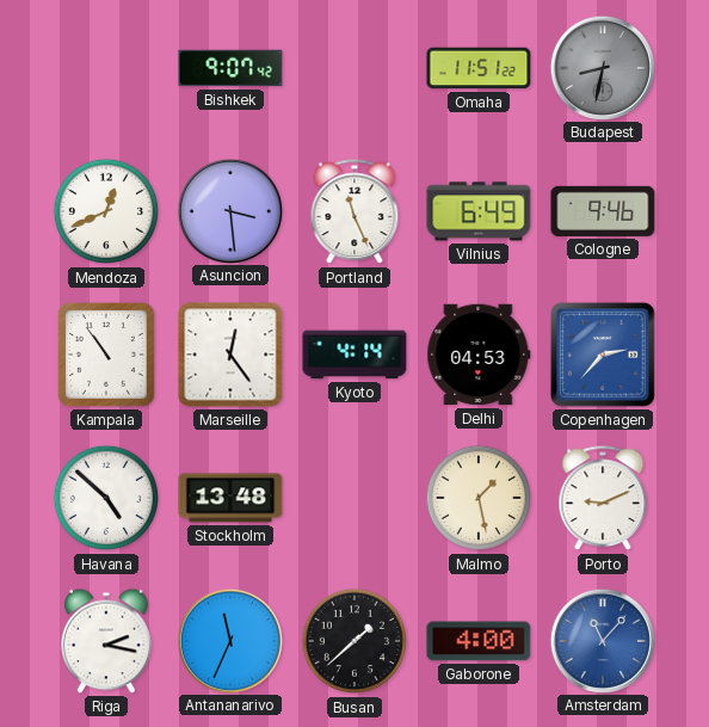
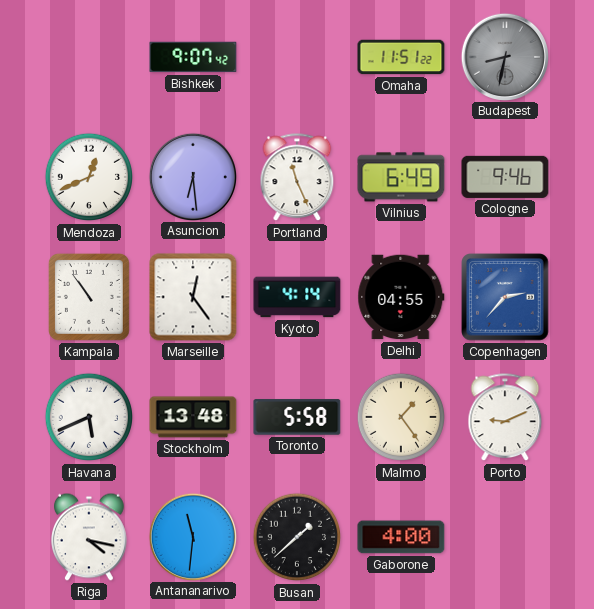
Asuncion: 3:29 -> 6:29 (192, 176)
Delhi: 04:53 -> 04:55 (401, 297)
Havana: 4:52 -> 5:41 (89, 417)
Toronto: none -> 5:58 (297, 417)
Malmo: 1:28 -> 1:24 (401, 417)
Riga: 2:17 -> 4:17 (90, 537)
Antananarivo: 11:34 -> 11:31 (192, 536)
Amsterdam: 11:07 -> none (602, 640)
